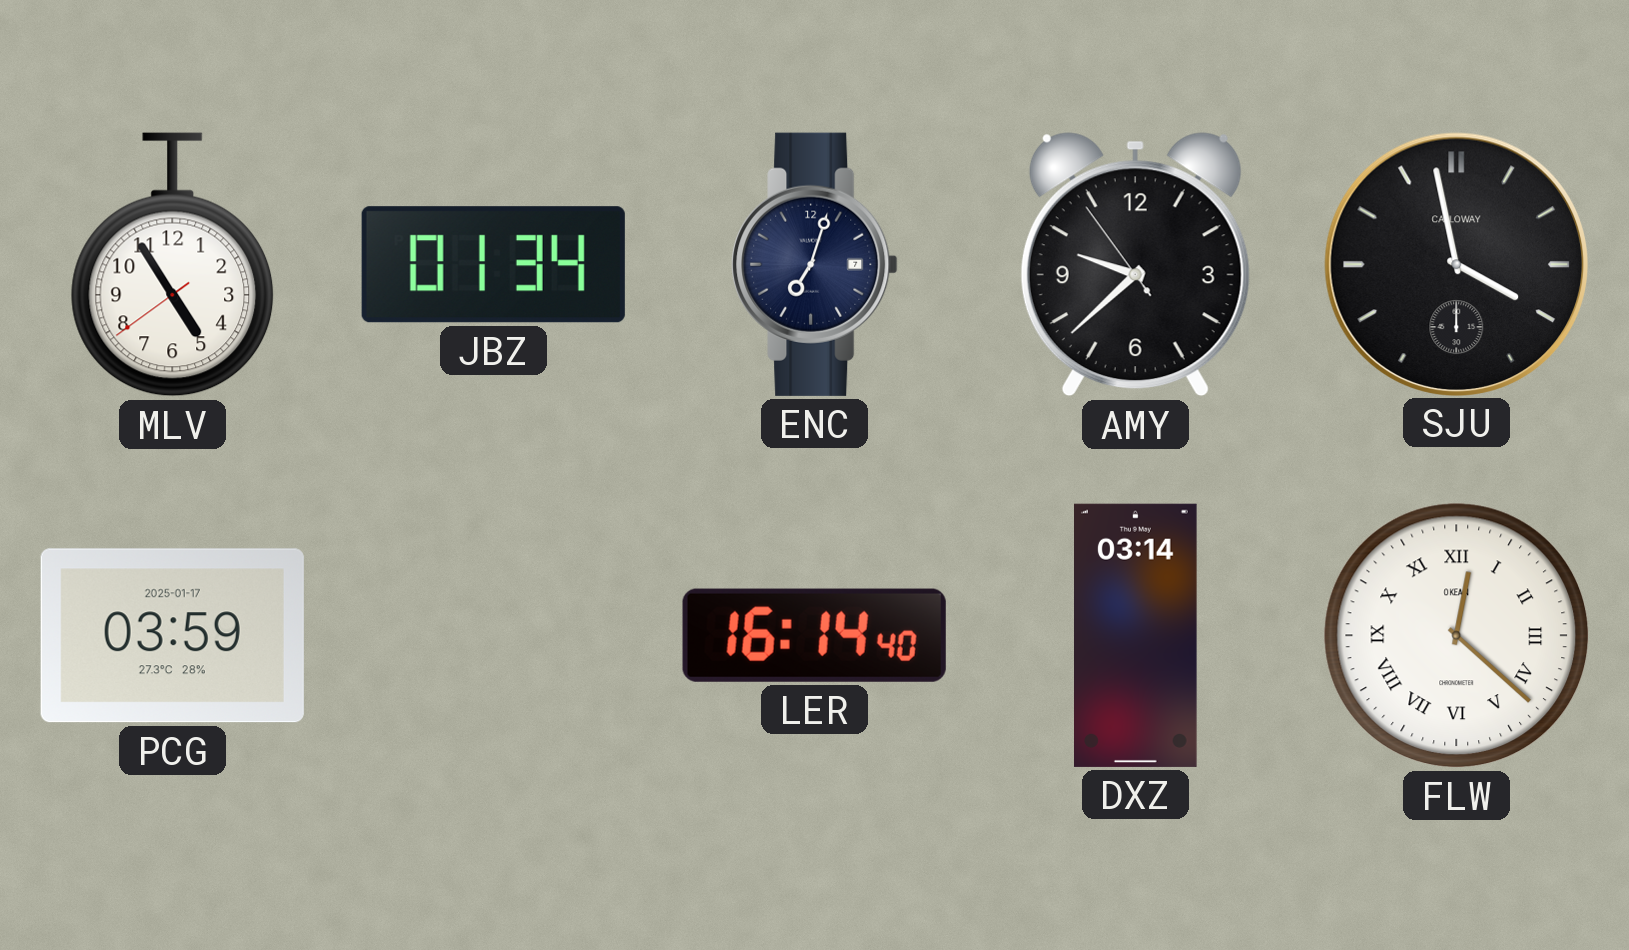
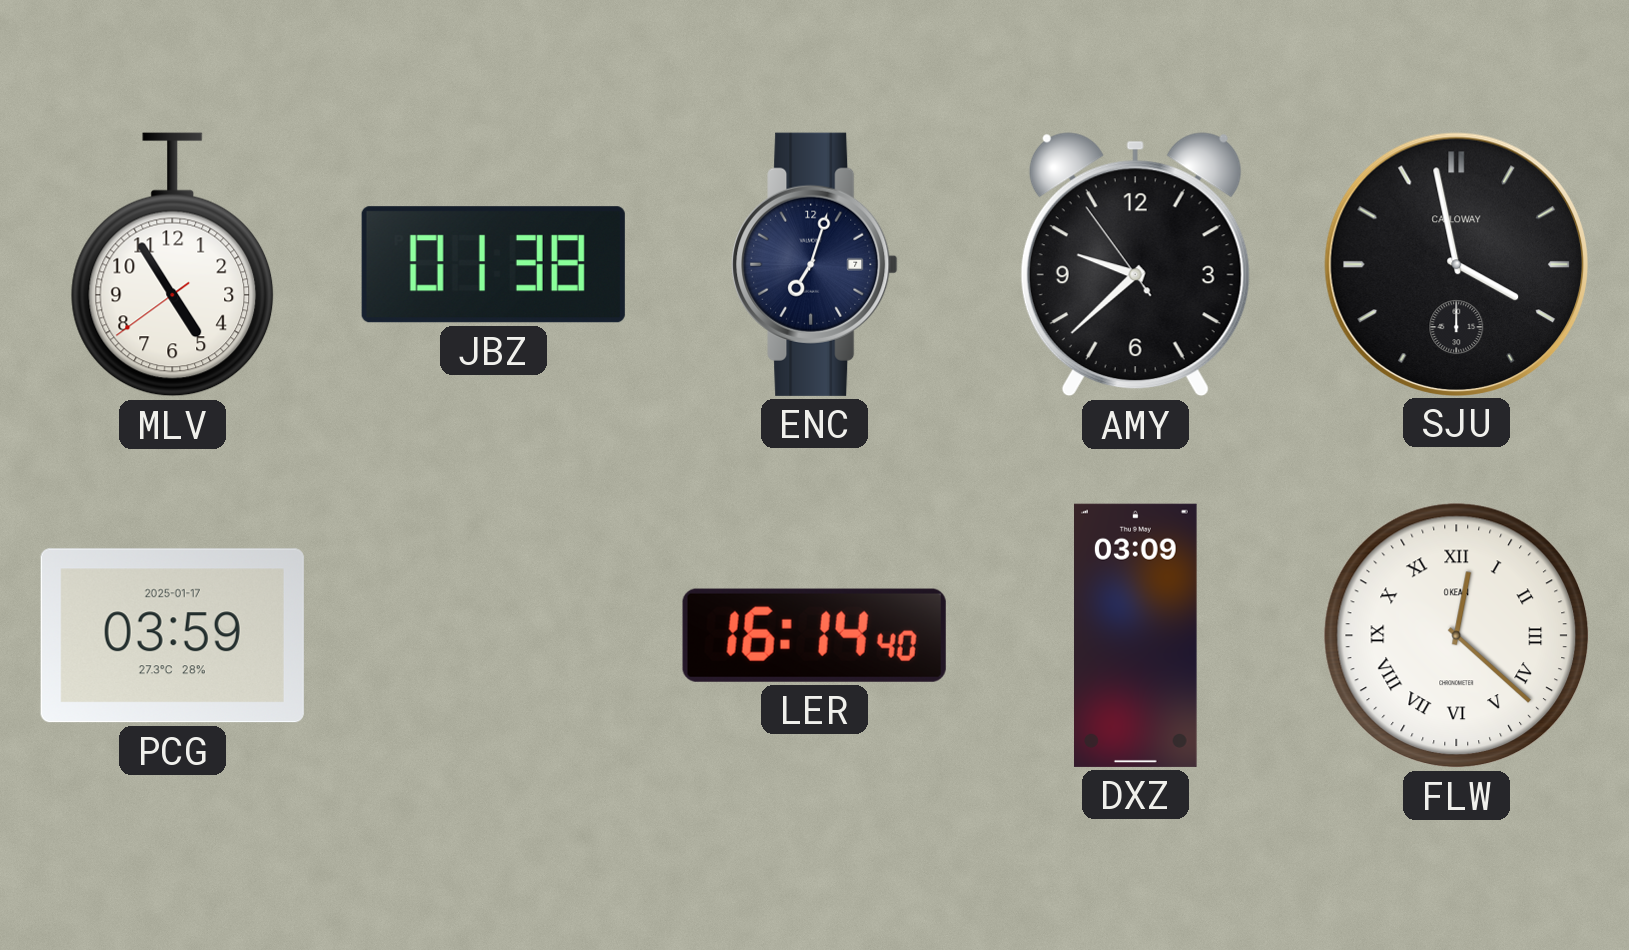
JBZ: 01:34 -> 01:38 (493, 265)
DXZ: 03:14 -> 03:09 (1136, 635)
